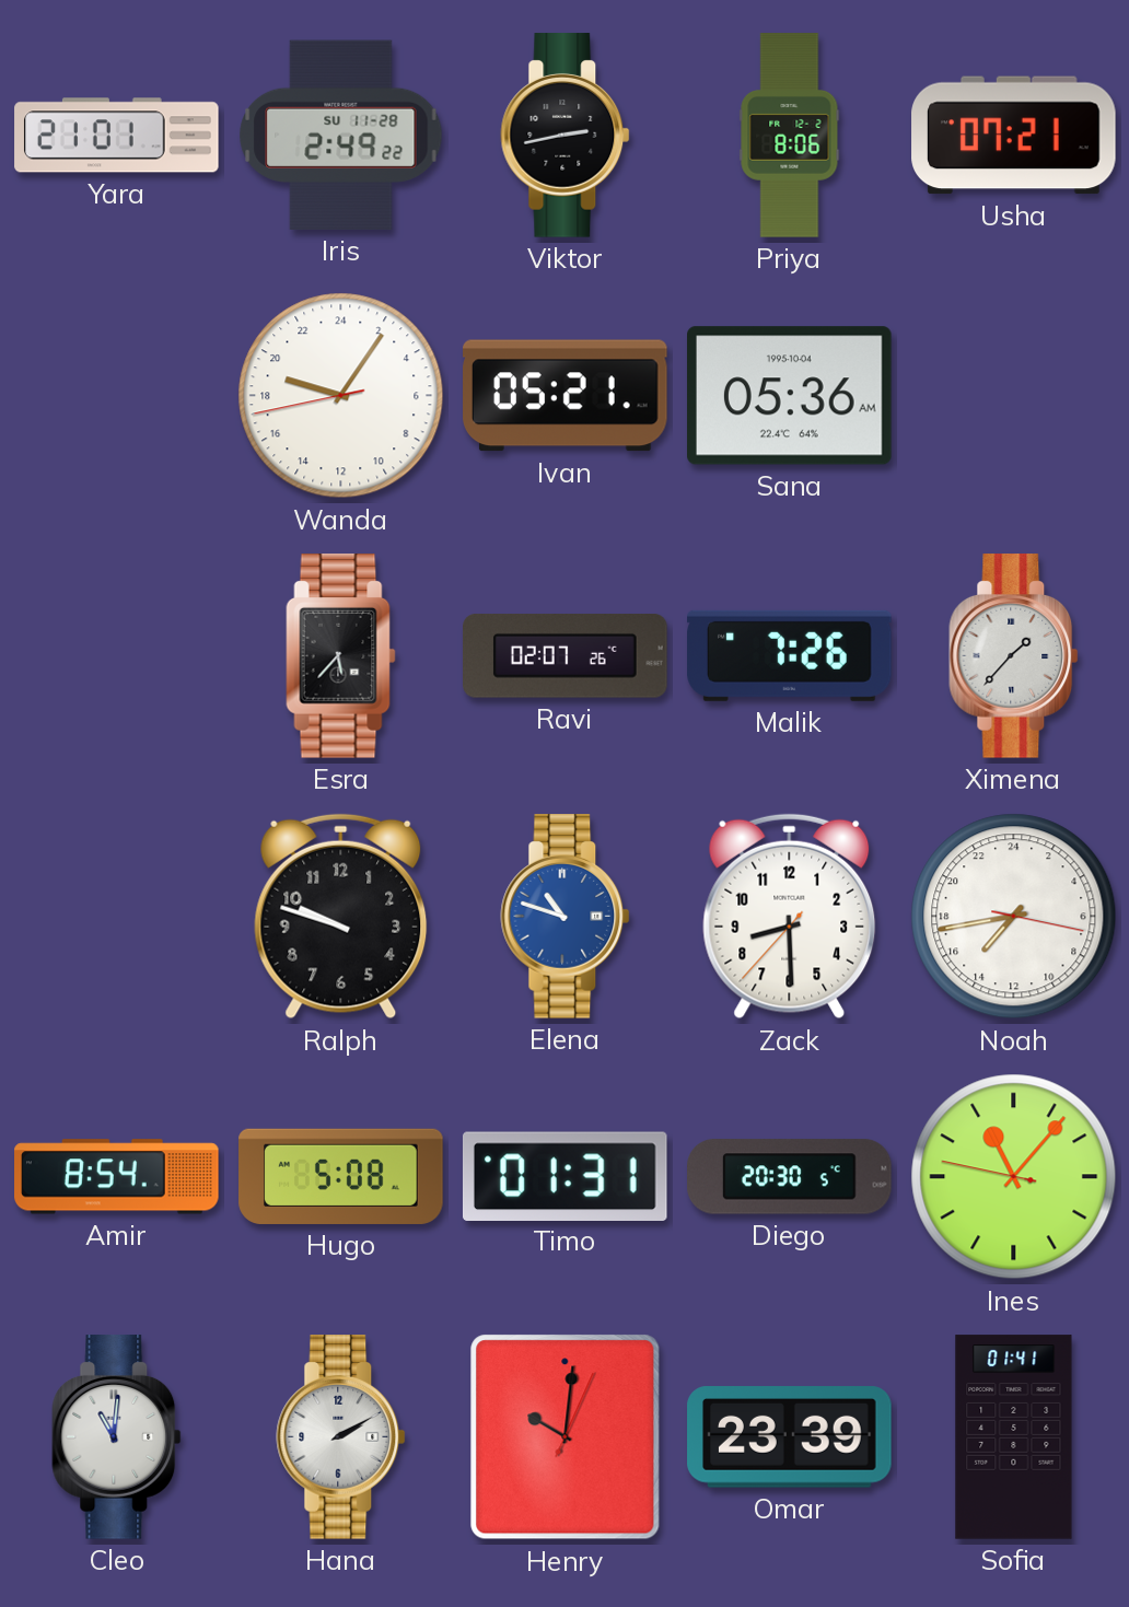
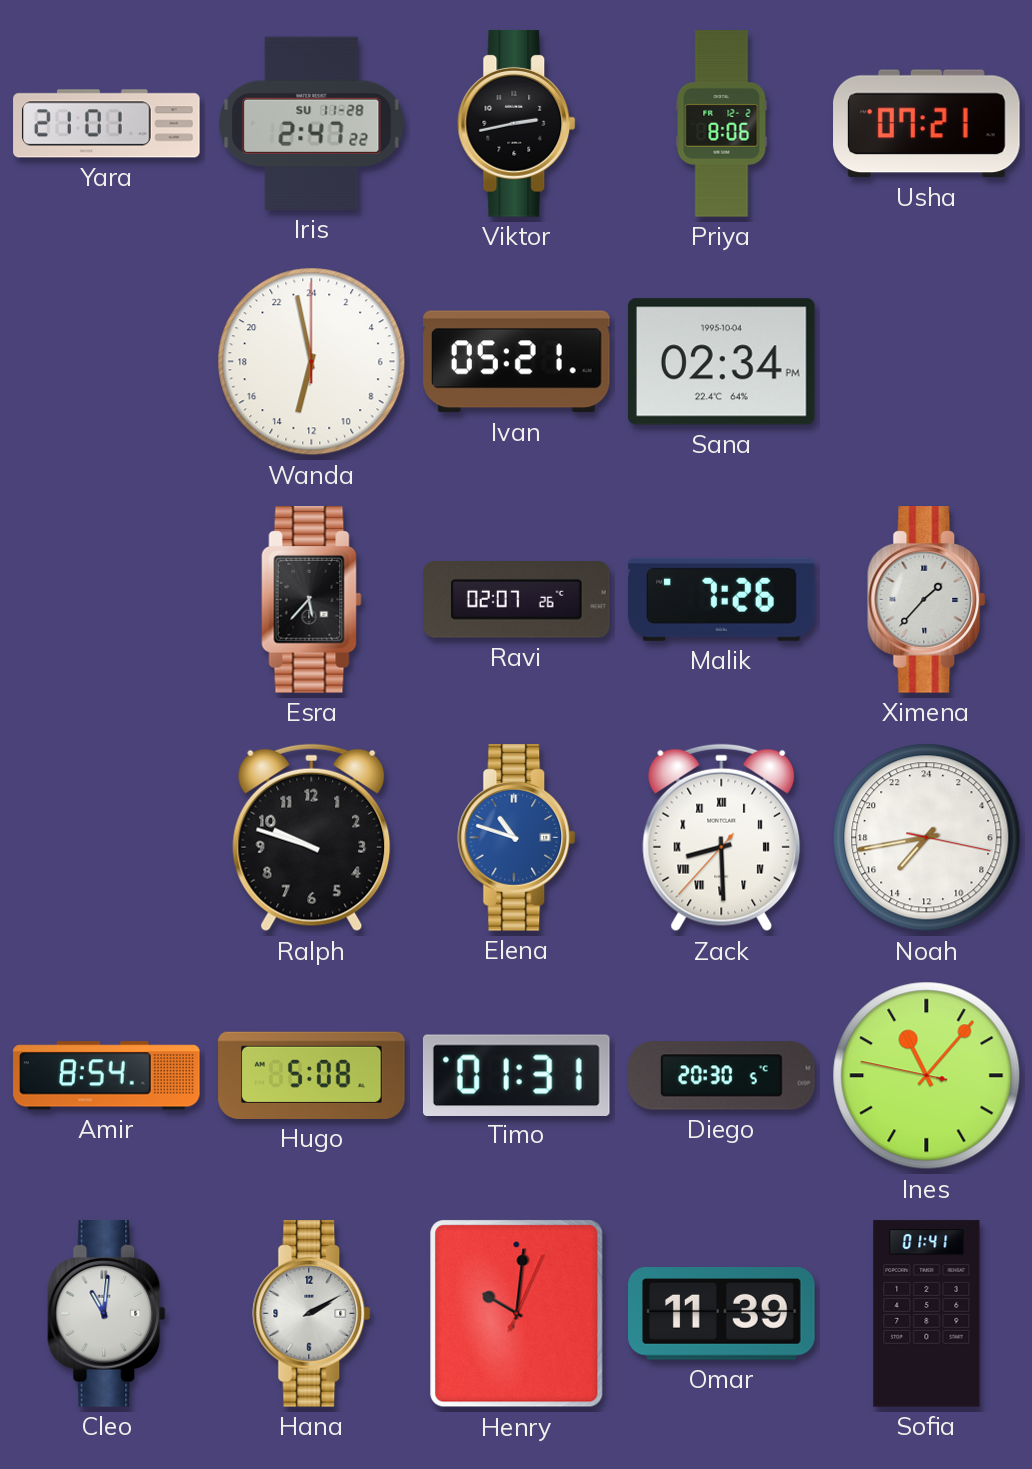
Iris: 2:49 -> 2:47 (312, 123)
Wanda: 19:05 -> 12:58 (312, 362)
Sana: 05:36 -> 02:34 (722, 362)
Zack numerals: Arabic -> Roman (722, 838)
Omar: 23:39 -> 11:39 (722, 1314)
